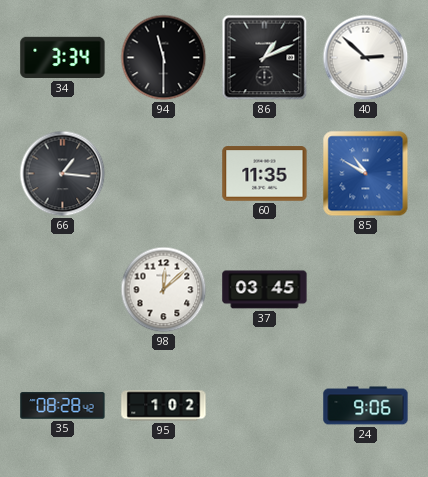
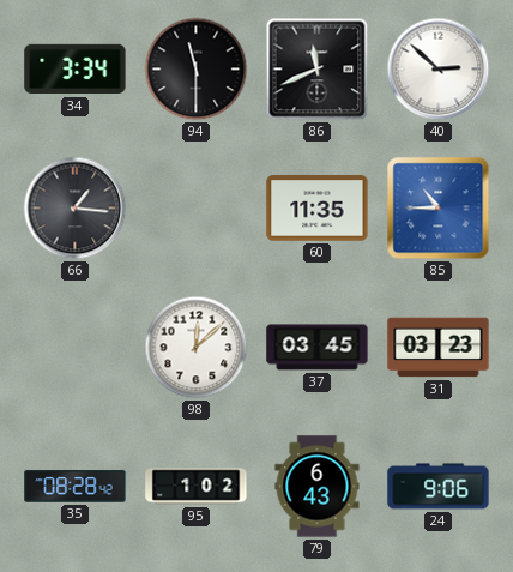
86: 1:11 -> 11:41 (318, 70)
85: 10:50 -> 10:45 (439, 209)
31: none -> 03:23 (439, 348)
79: none -> 6:43 (318, 487)
